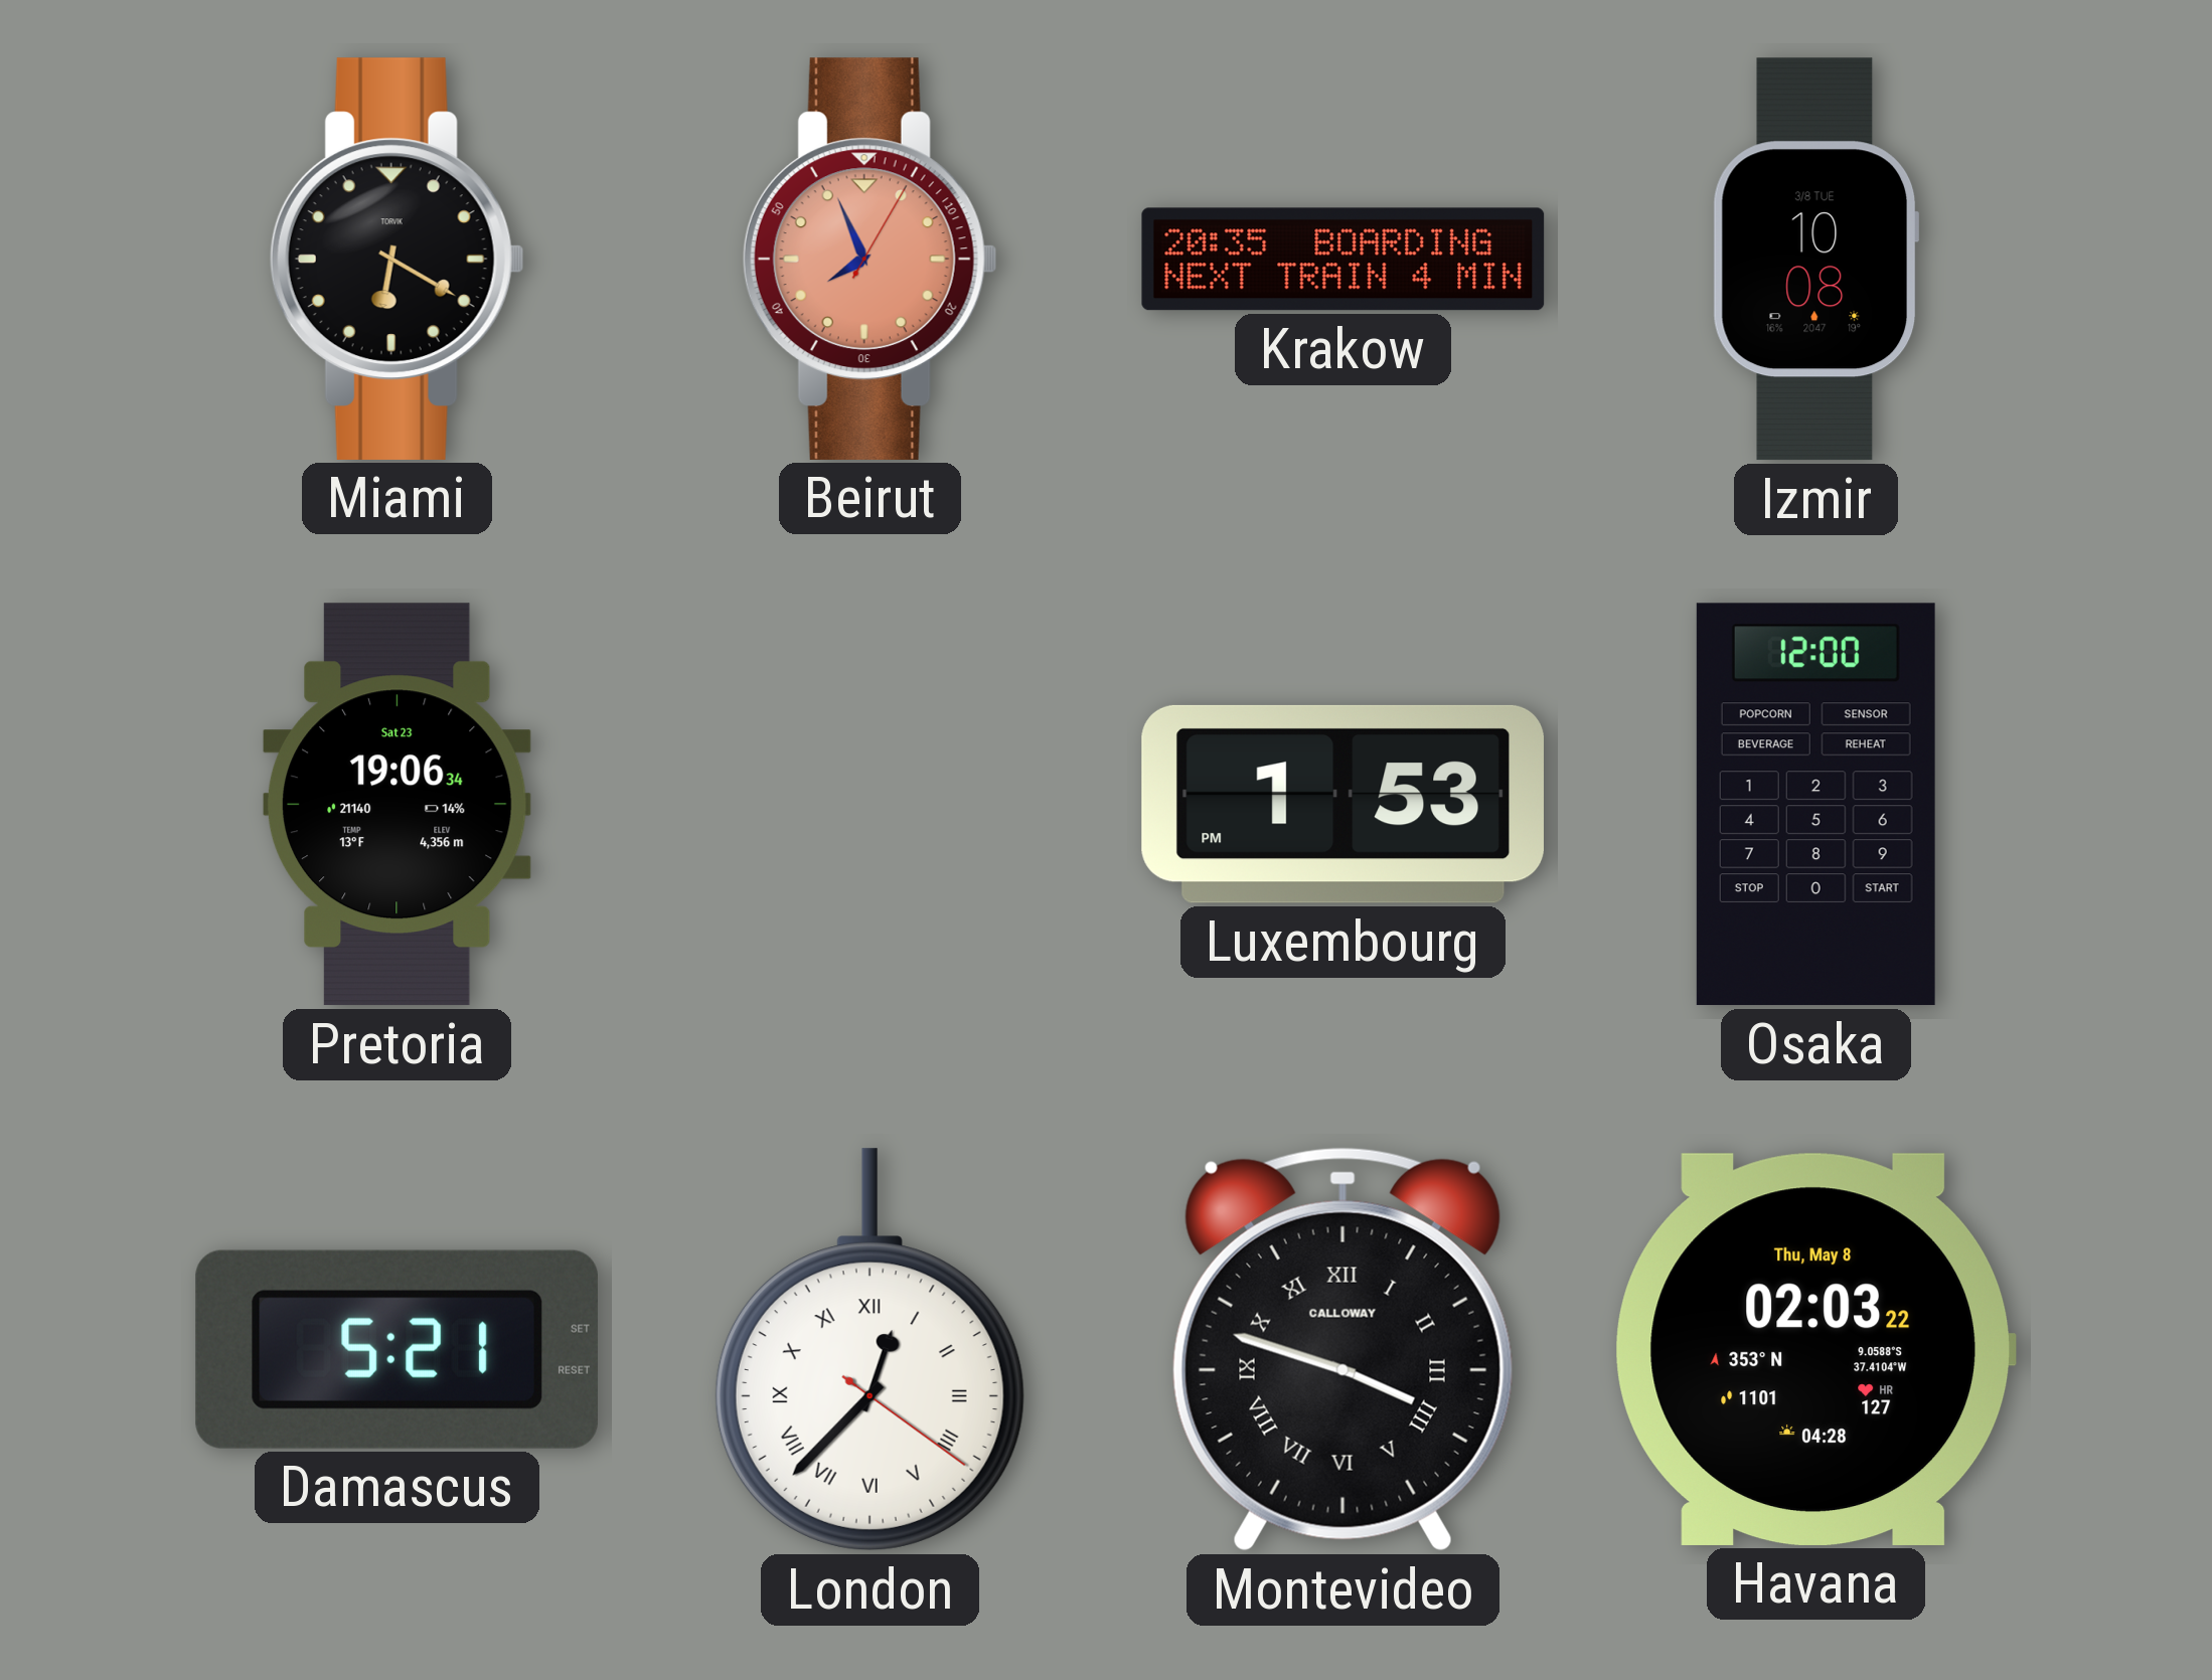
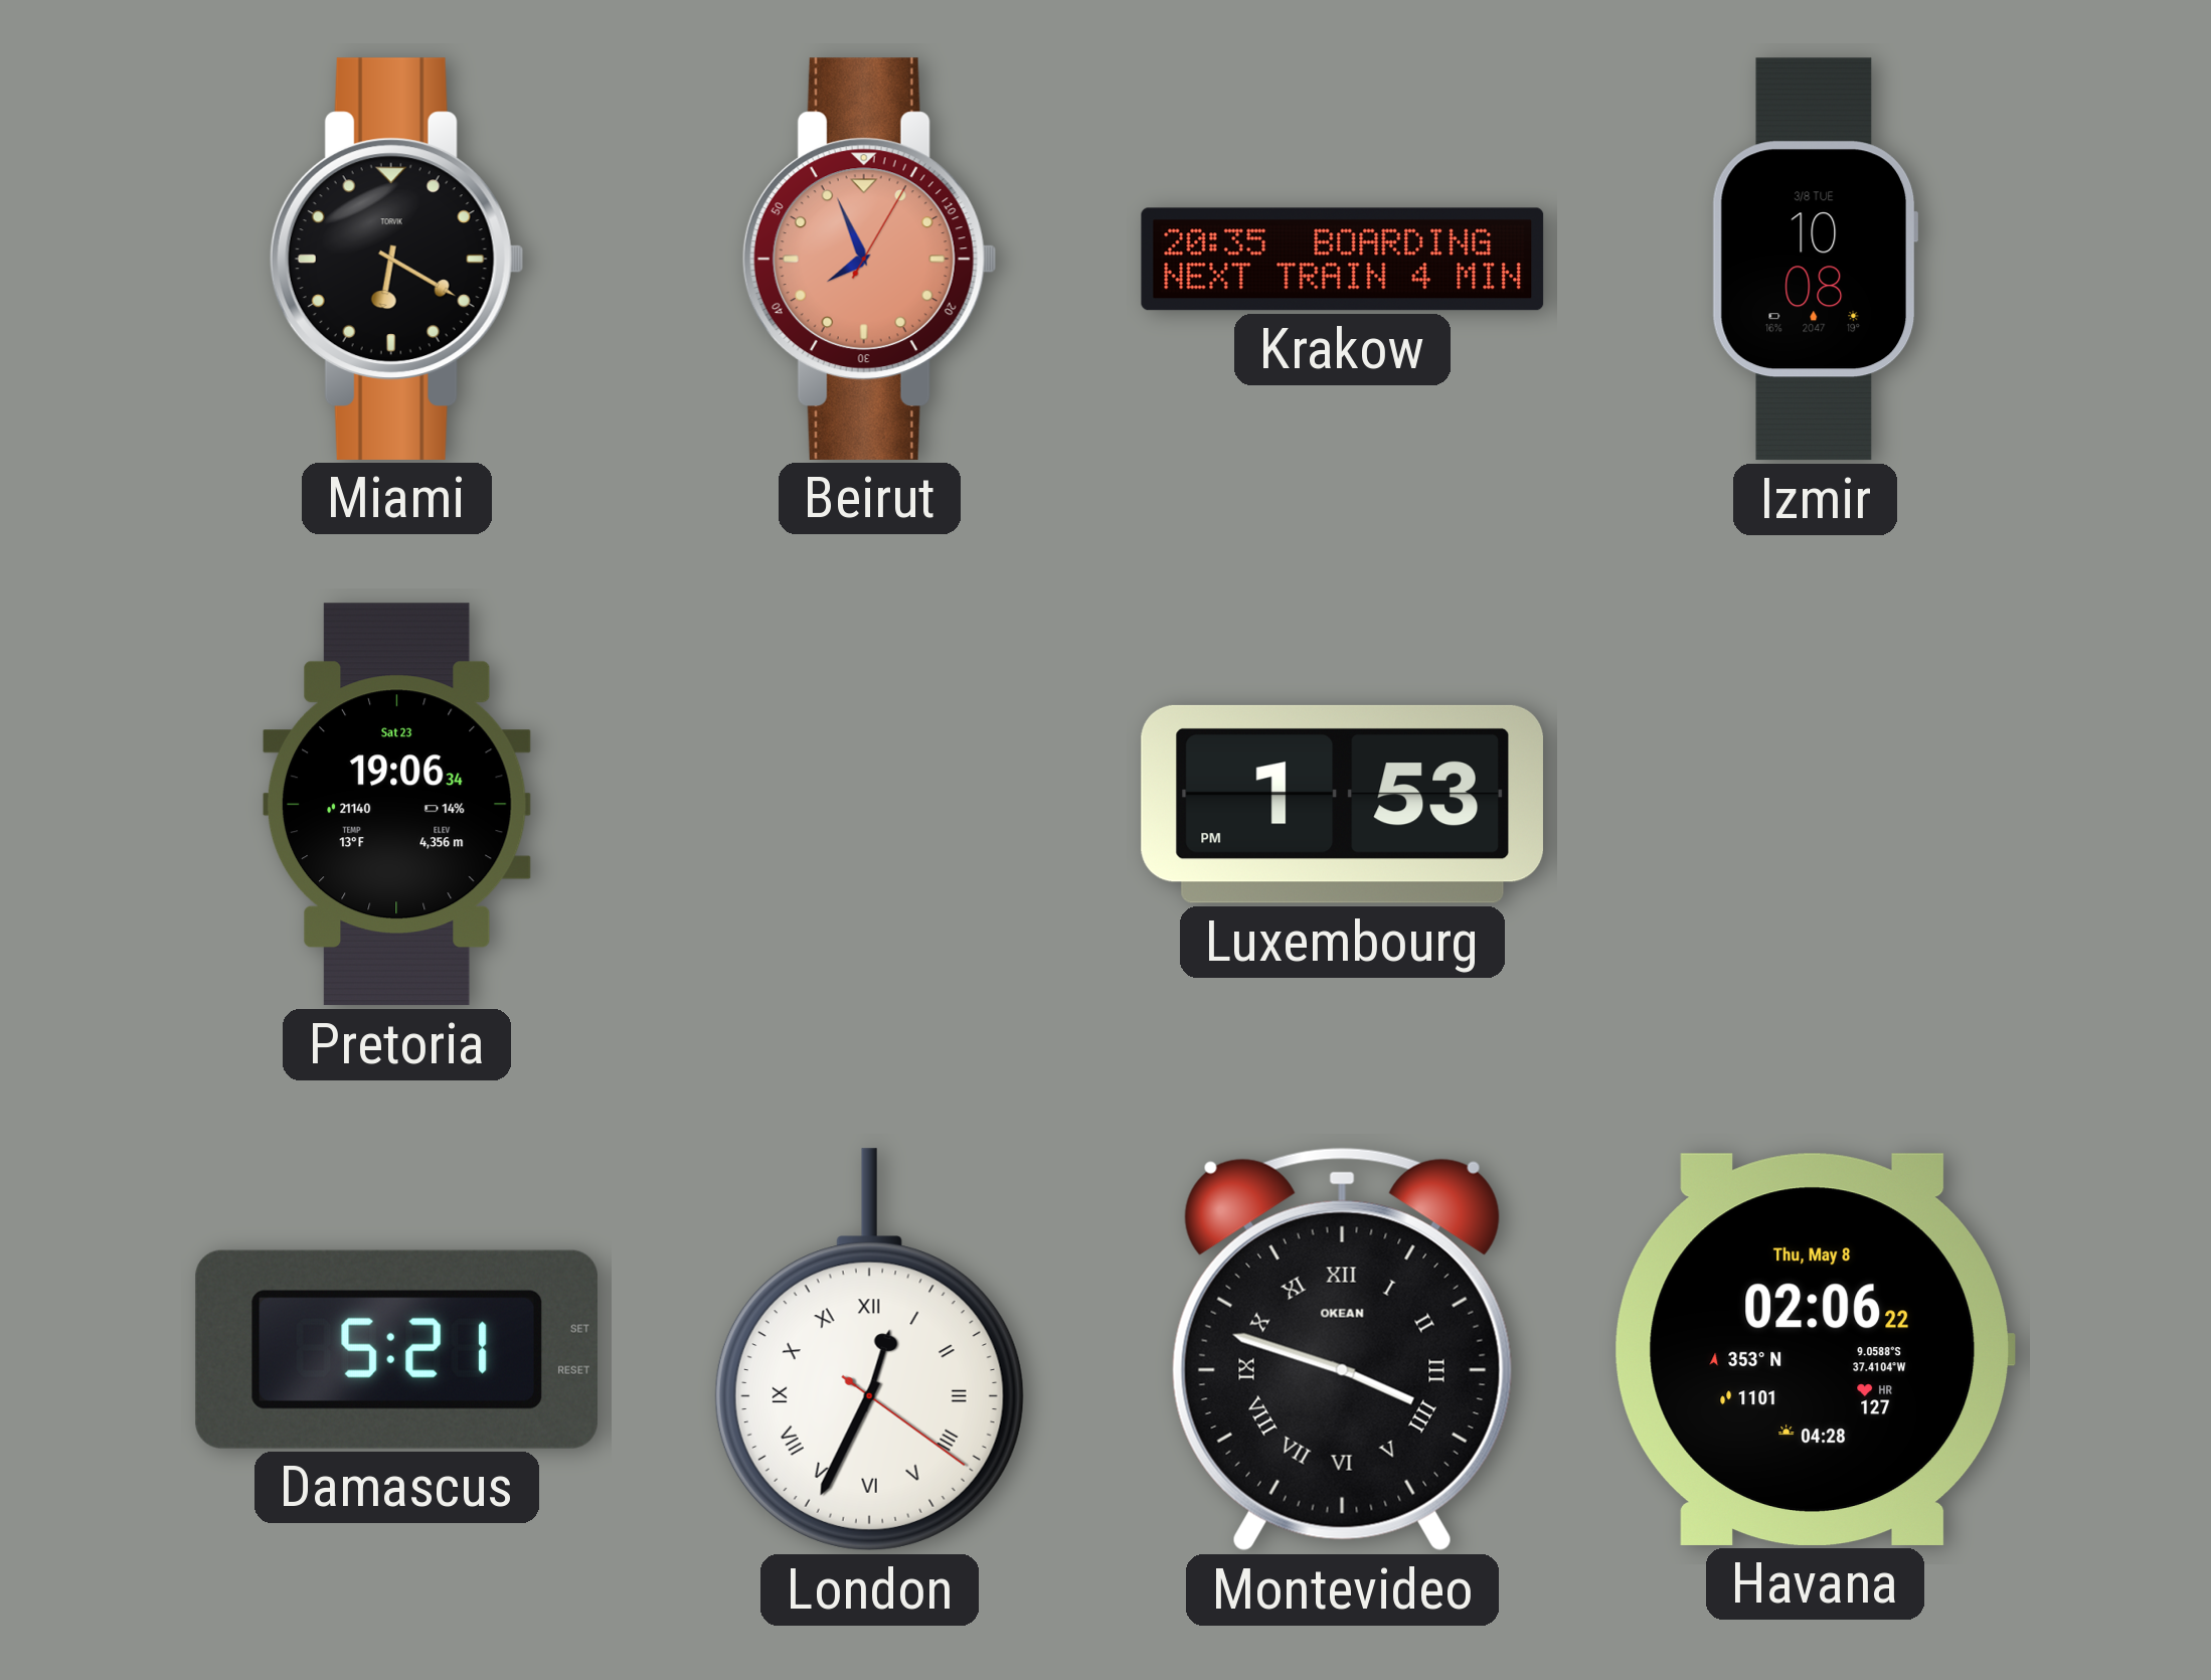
Osaka: 12:00 -> none (1815, 805)
London: 12:37 -> 12:34 (869, 1350)
Montevideo brand: CALLOWAY -> OKEAN (1342, 1349)
Havana: 02:03 -> 02:06 (1815, 1349)
